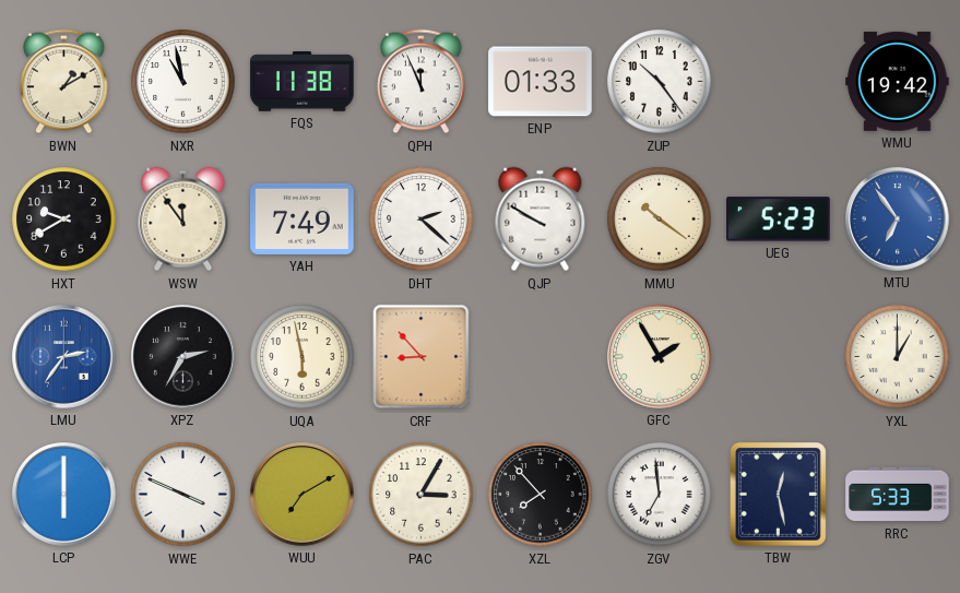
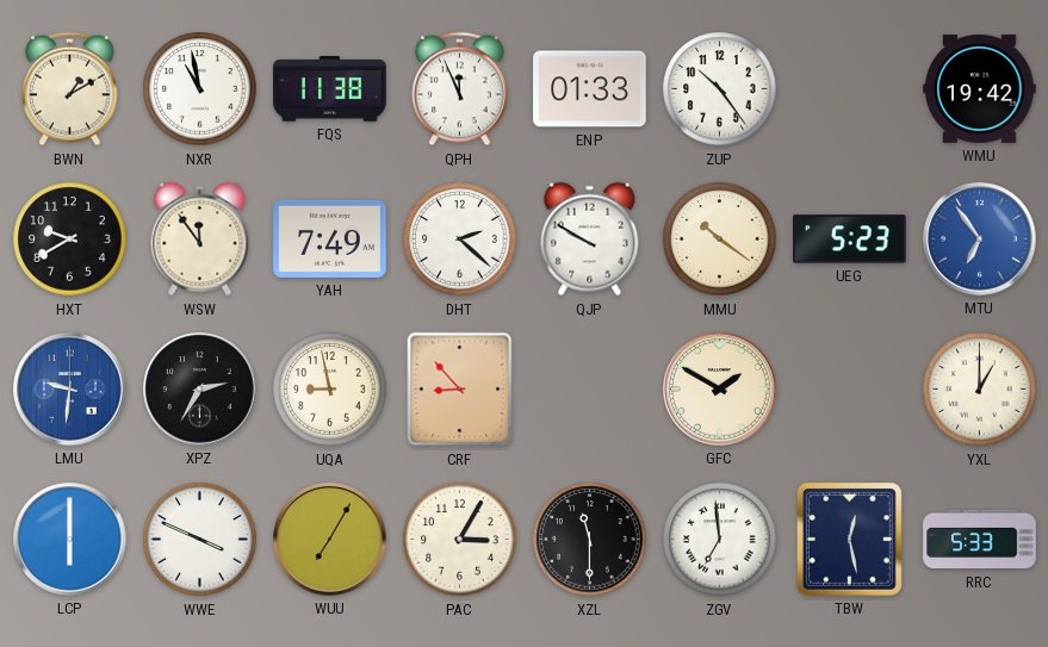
LMU: 2:36 -> 9:31 (70, 390)
UQA: 5:58 -> 8:58 (330, 390)
GFC: 1:55 -> 1:50 (720, 390)
WUU: 7:10 -> 7:05 (330, 540)
XZL: 7:53 -> 11:30 (590, 540)
